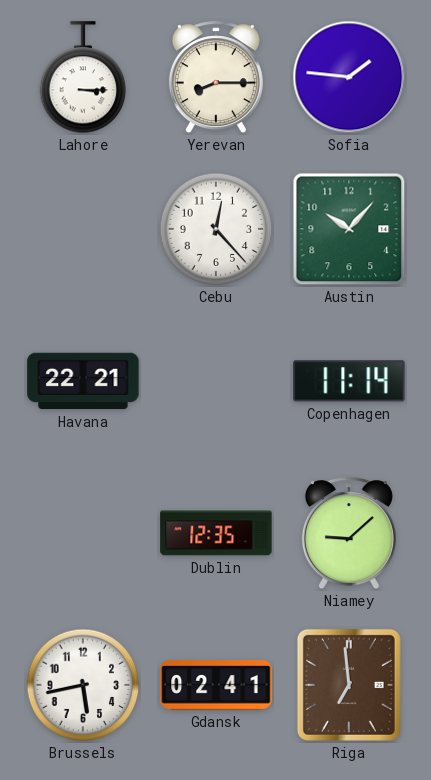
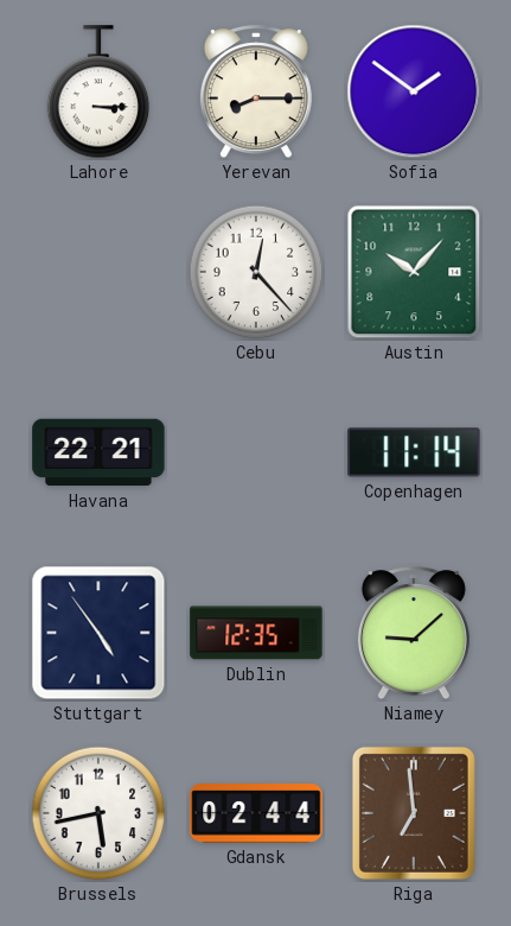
Sofia: 1:46 -> 1:51 (414, 91)
Stuttgart: none -> 4:54 (98, 633)
Gdansk: 02:41 -> 02:44 (256, 813)
